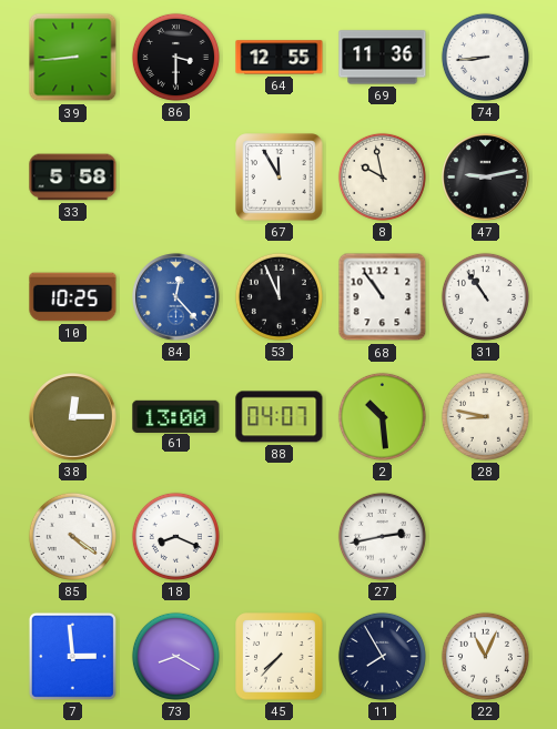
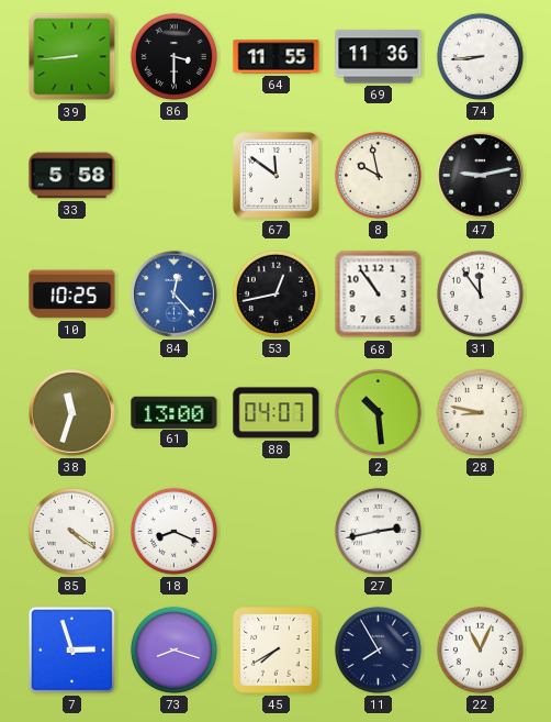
64: 12:55 -> 11:55 (277, 57)
67: 11:55 -> 11:51 (277, 176)
53: 11:56 -> 12:43 (275, 293)
31: 10:54 -> 11:54 (480, 293)
38: 12:15 -> 11:33 (72, 413)
7: 2:59 -> 2:57 (71, 649)
73: 8:20 -> 8:18 (173, 649)
45: 7:37 -> 7:40 (277, 651)
